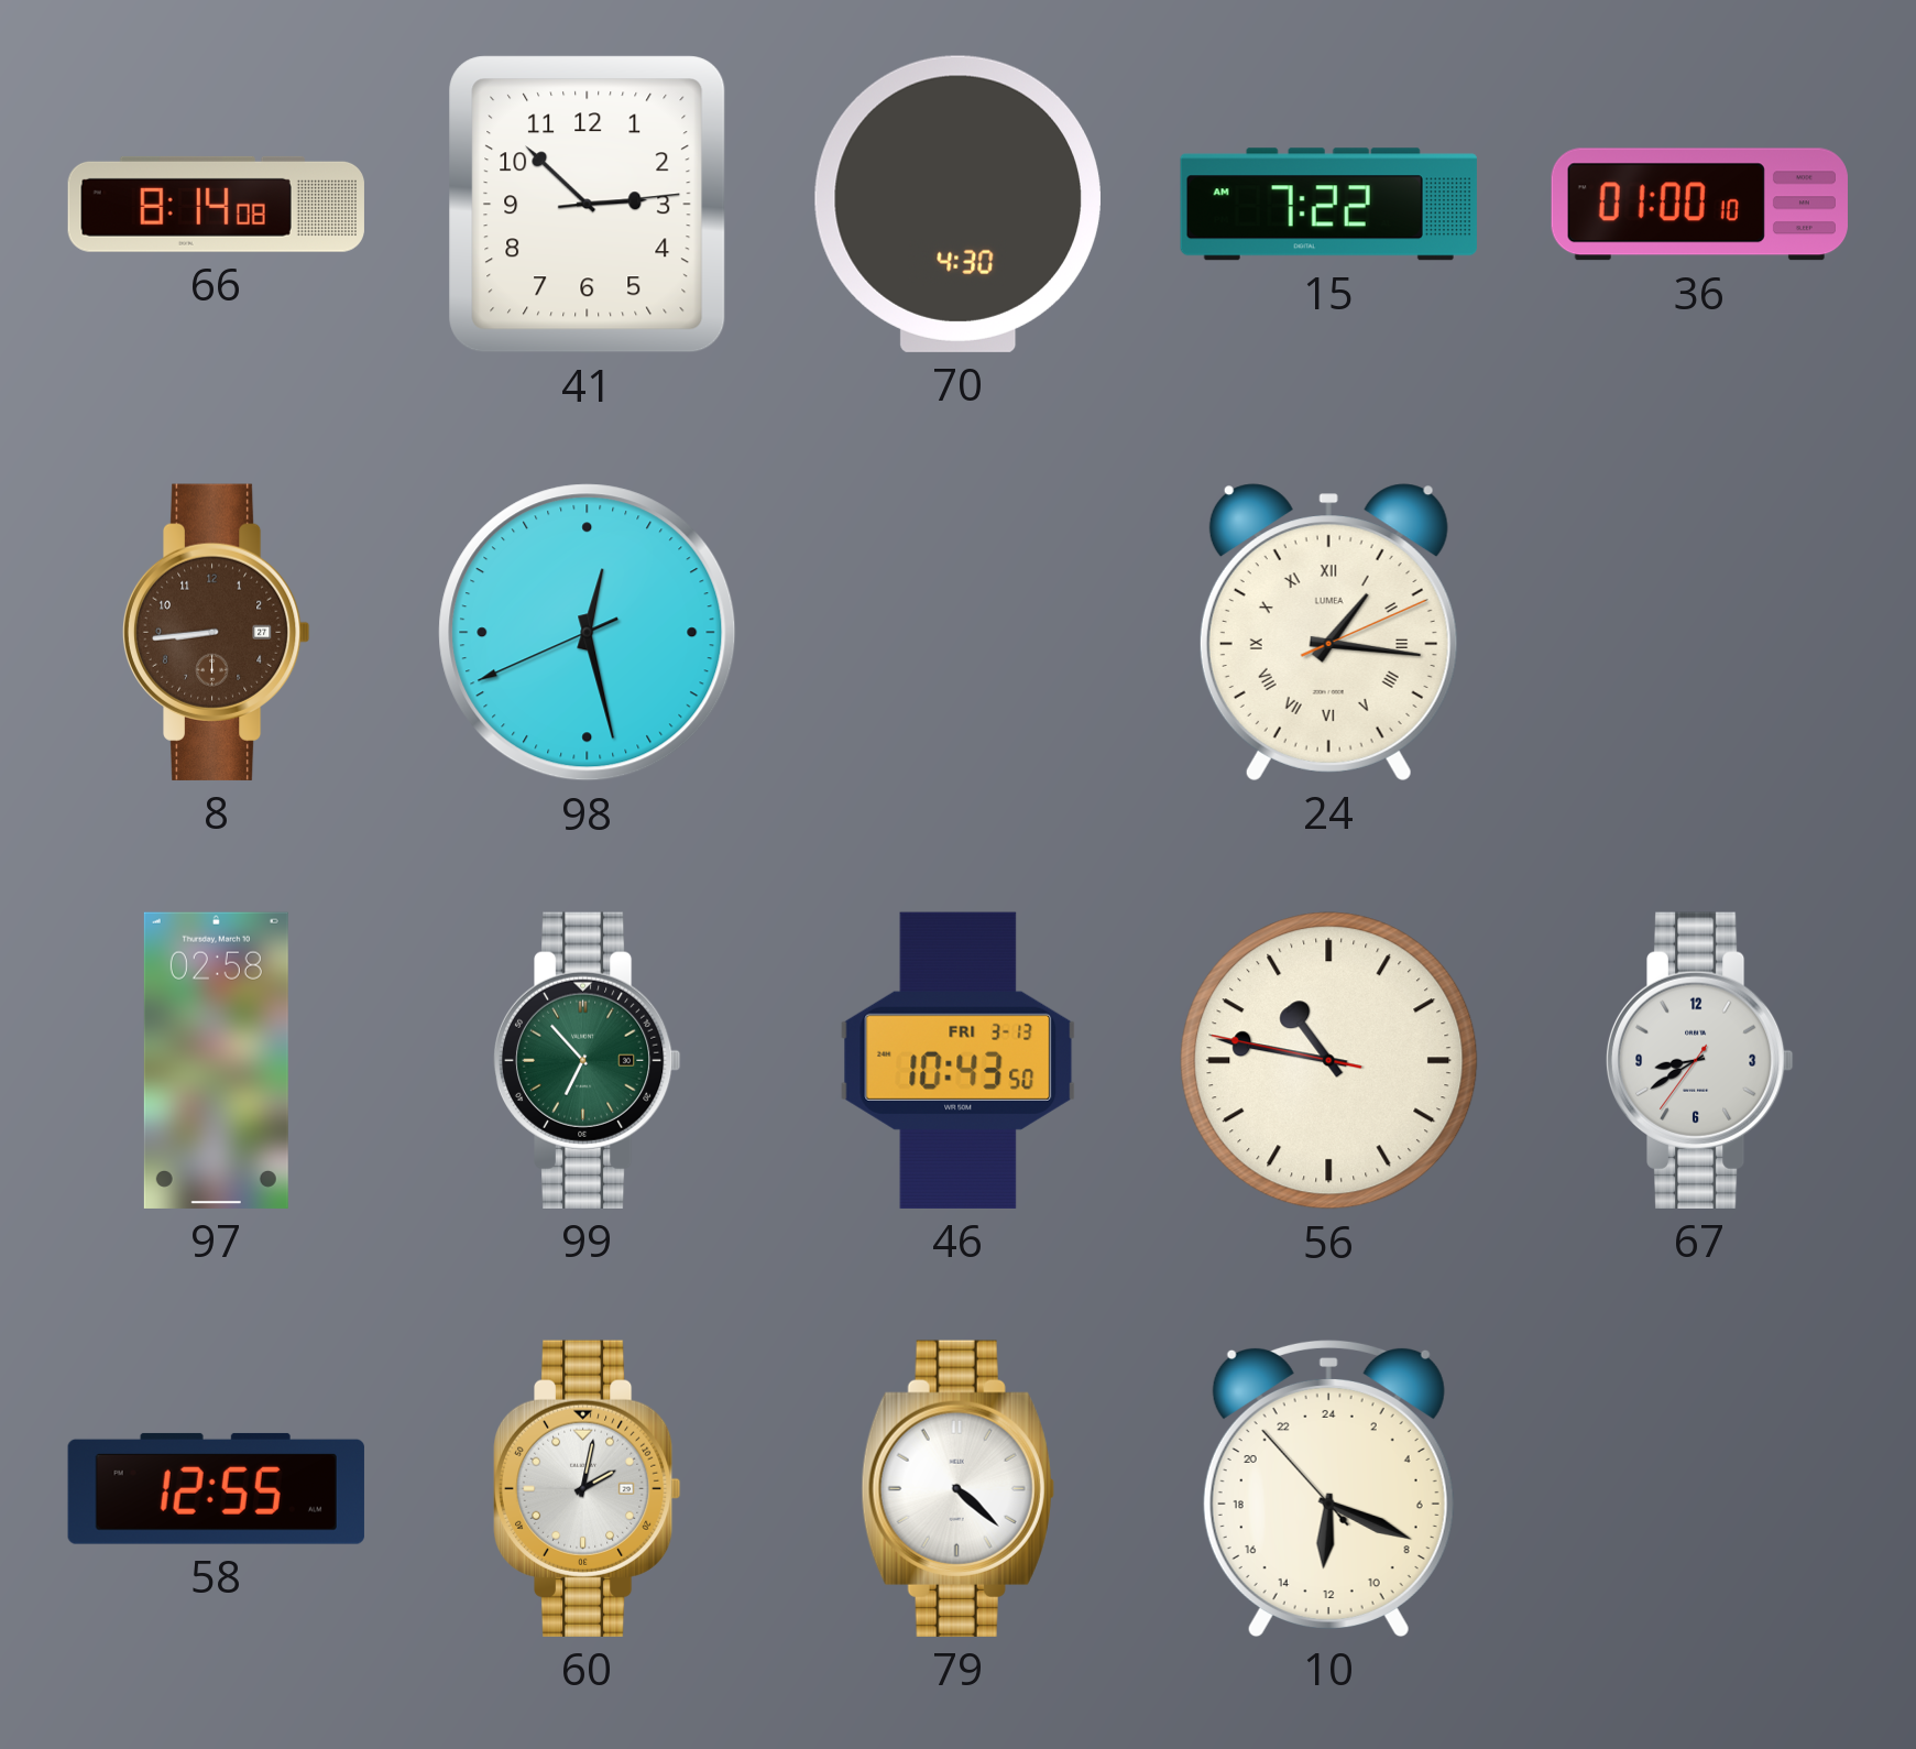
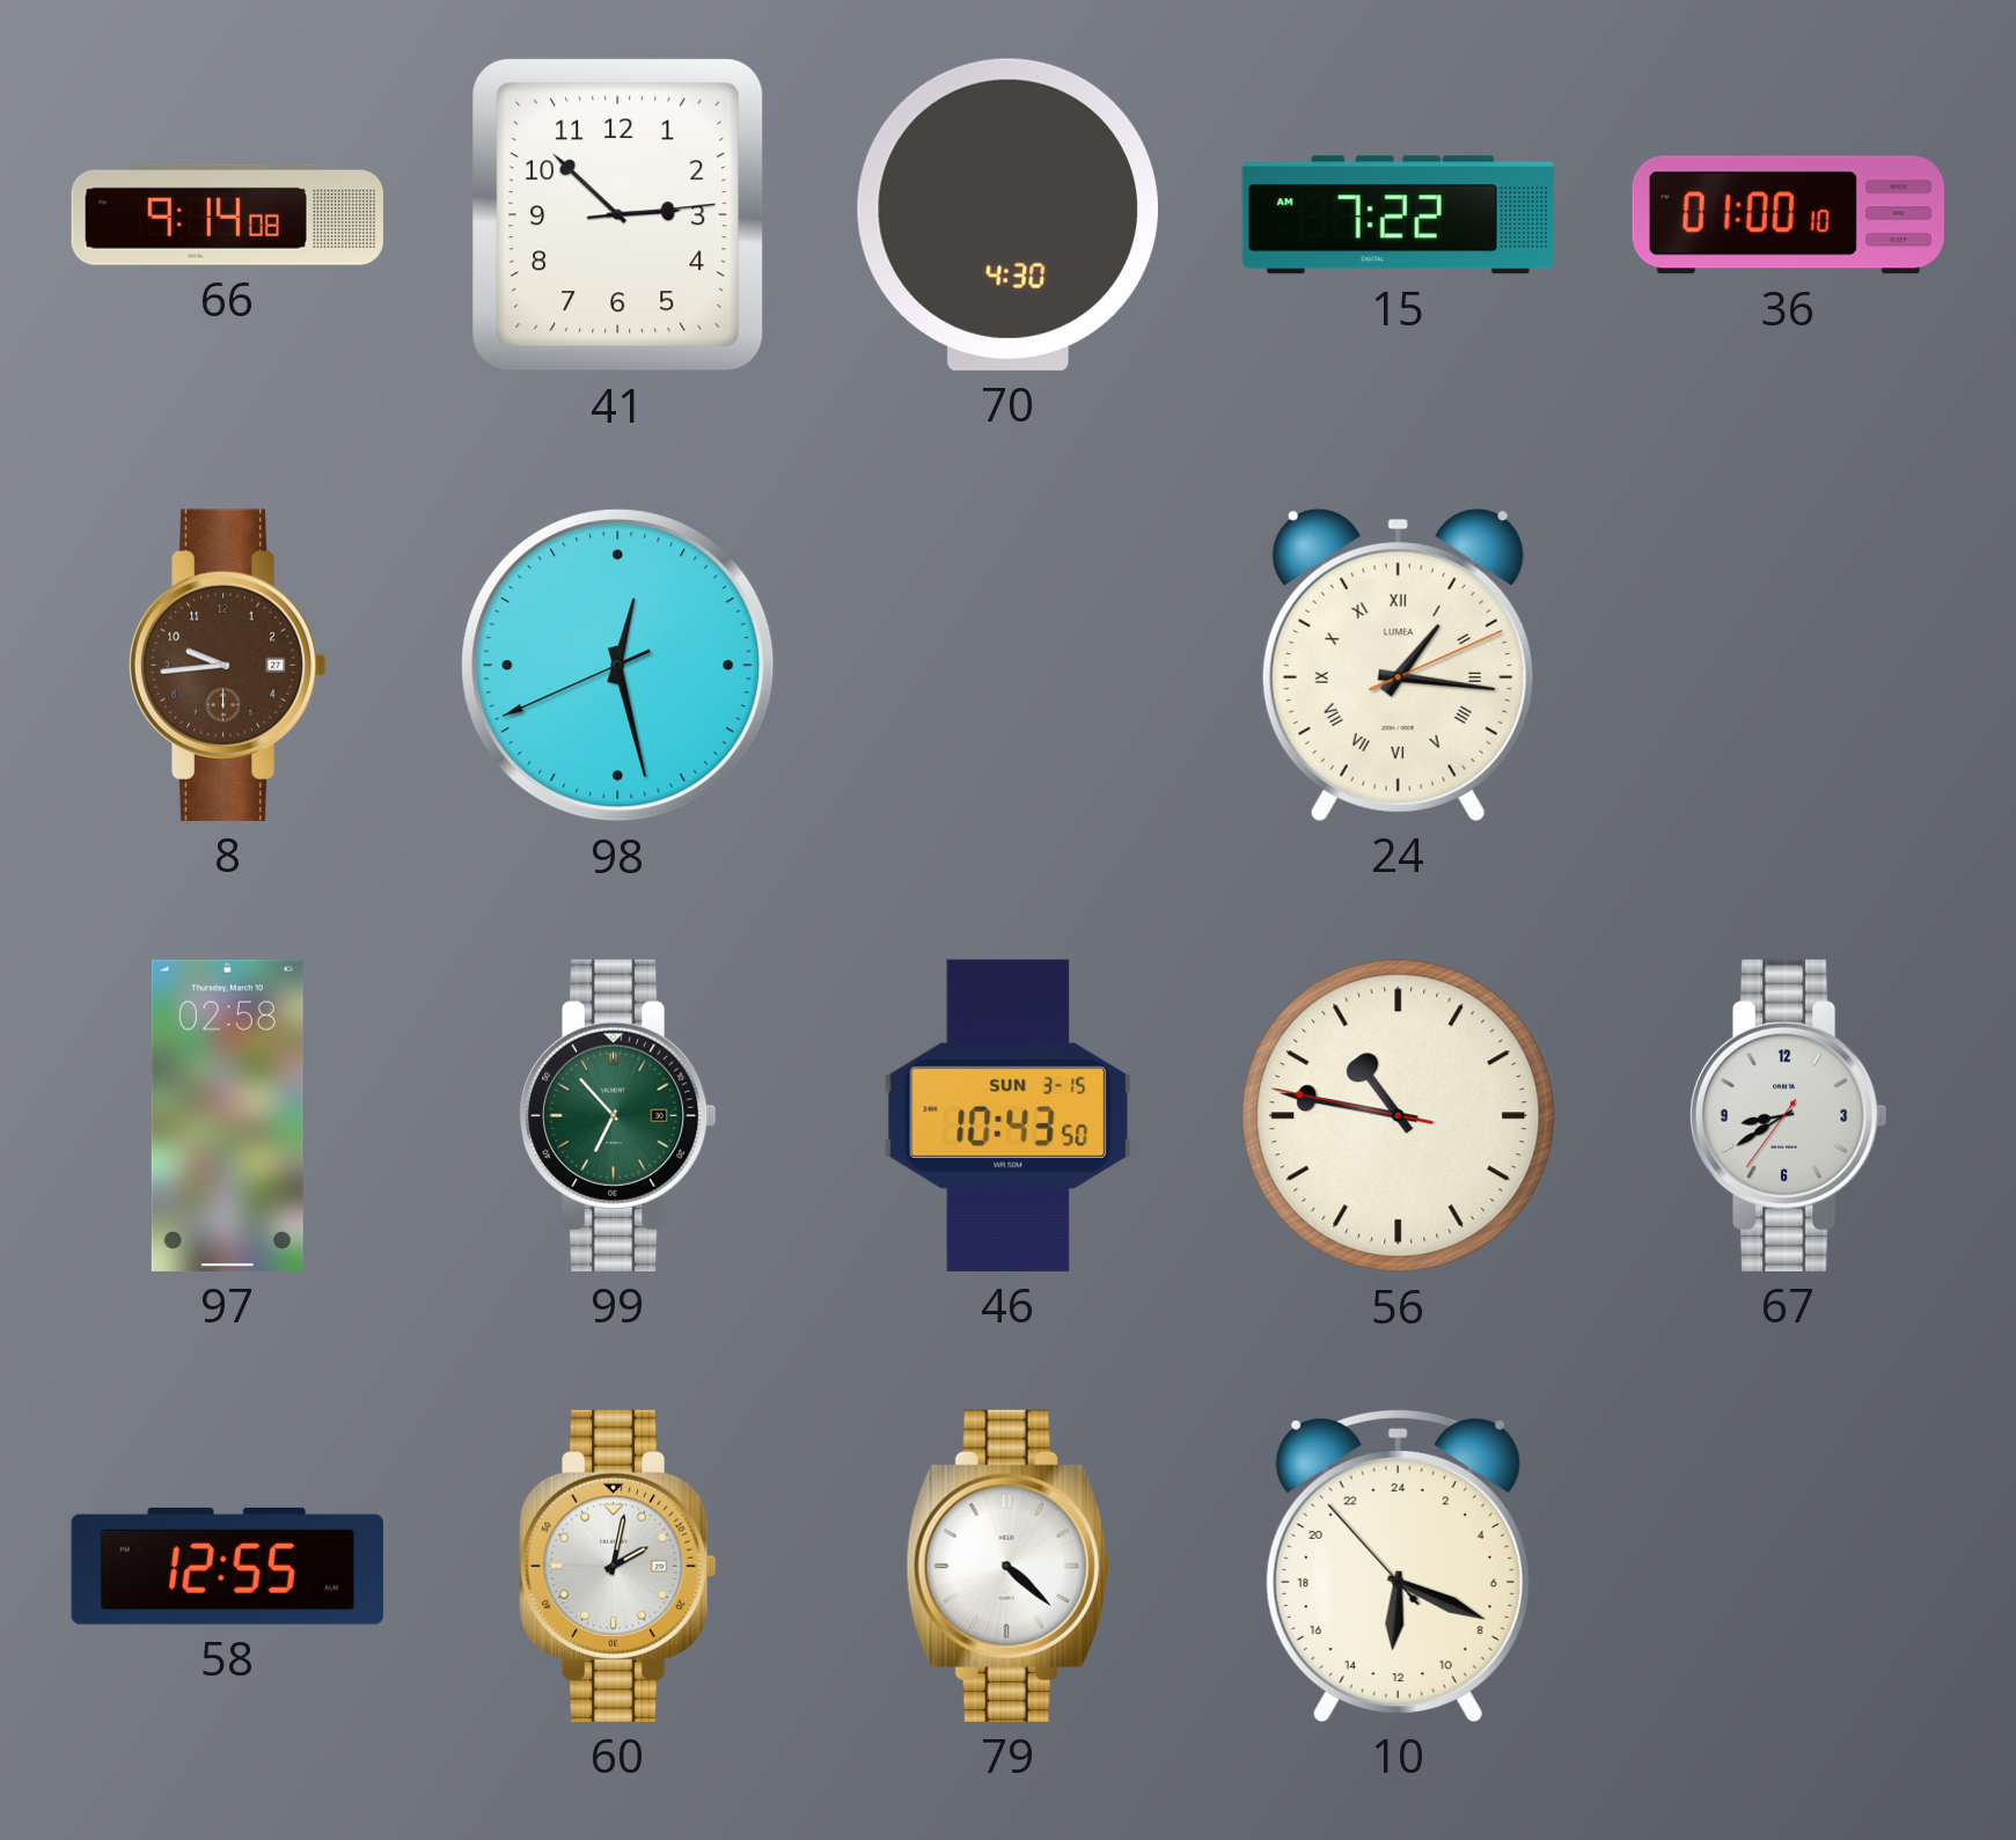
66: 8:14 -> 9:14 (227, 214)
8: 8:44 -> 9:44 (227, 665)
46 date: FRI 3-13 -> SUN 3-15 (1009, 1115)
